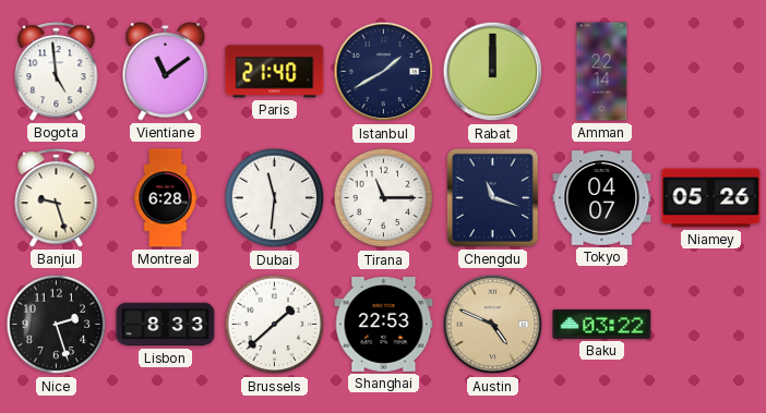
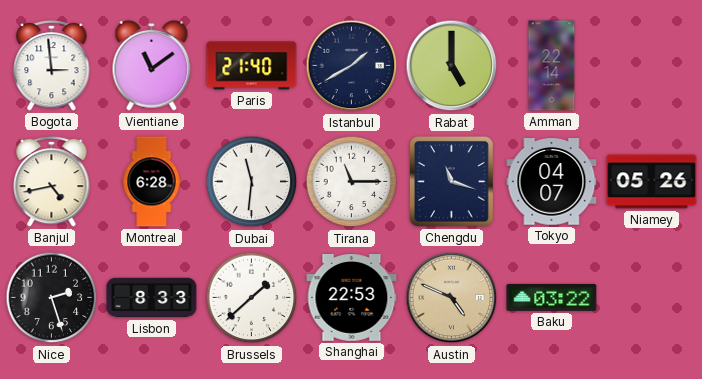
Bogota: 4:59 -> 2:59 (52, 65)
Rabat: 12:00 -> 5:00 (452, 66)
Banjul: 9:27 -> 4:43 (52, 181)
